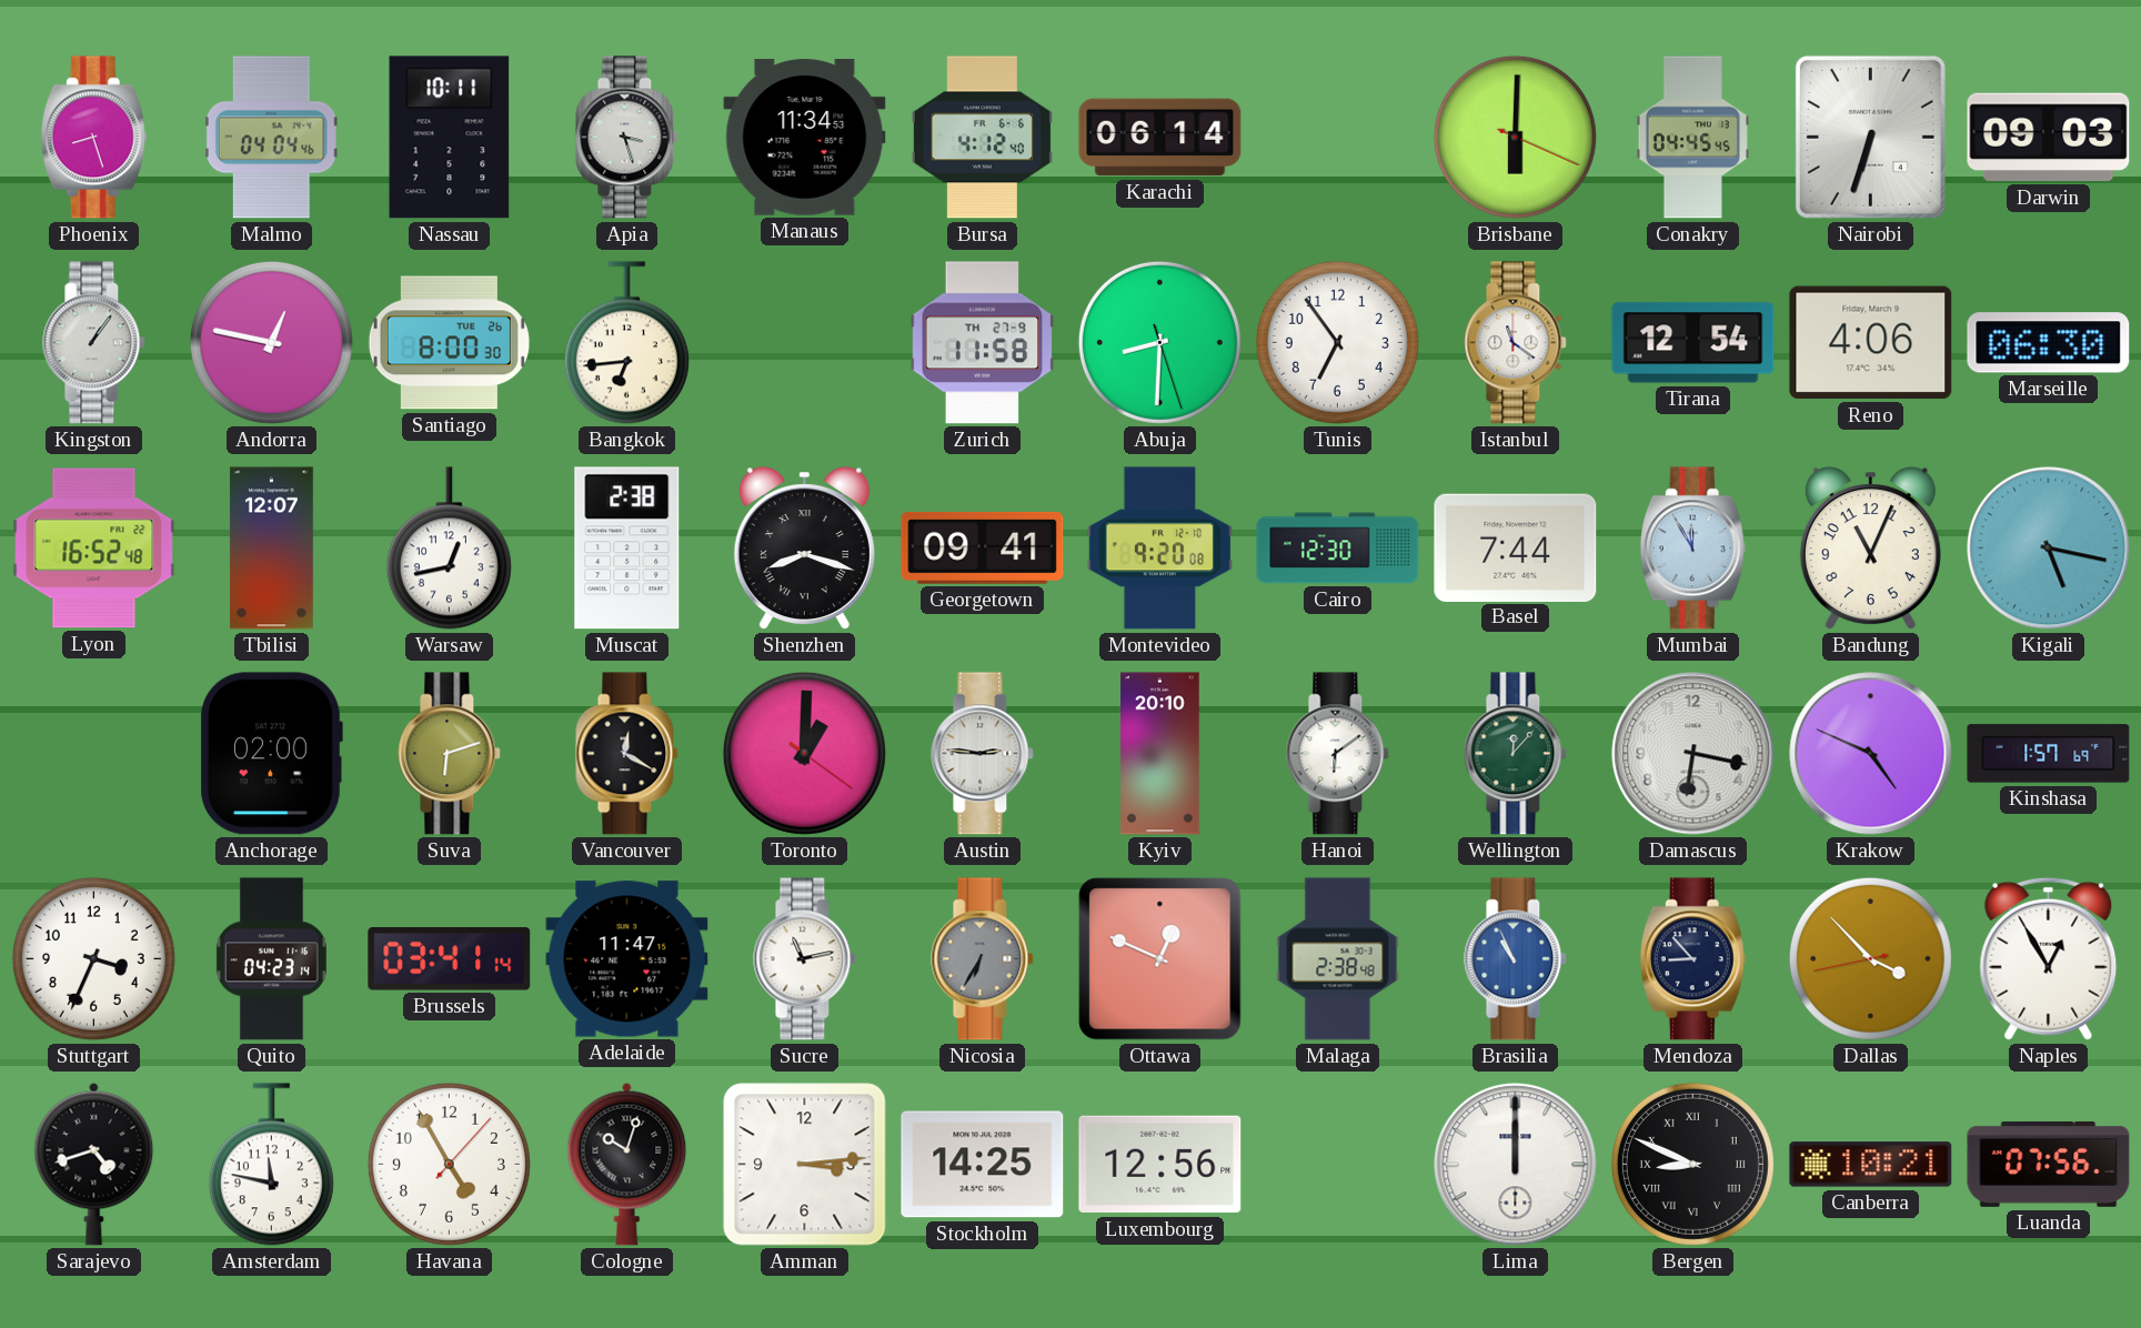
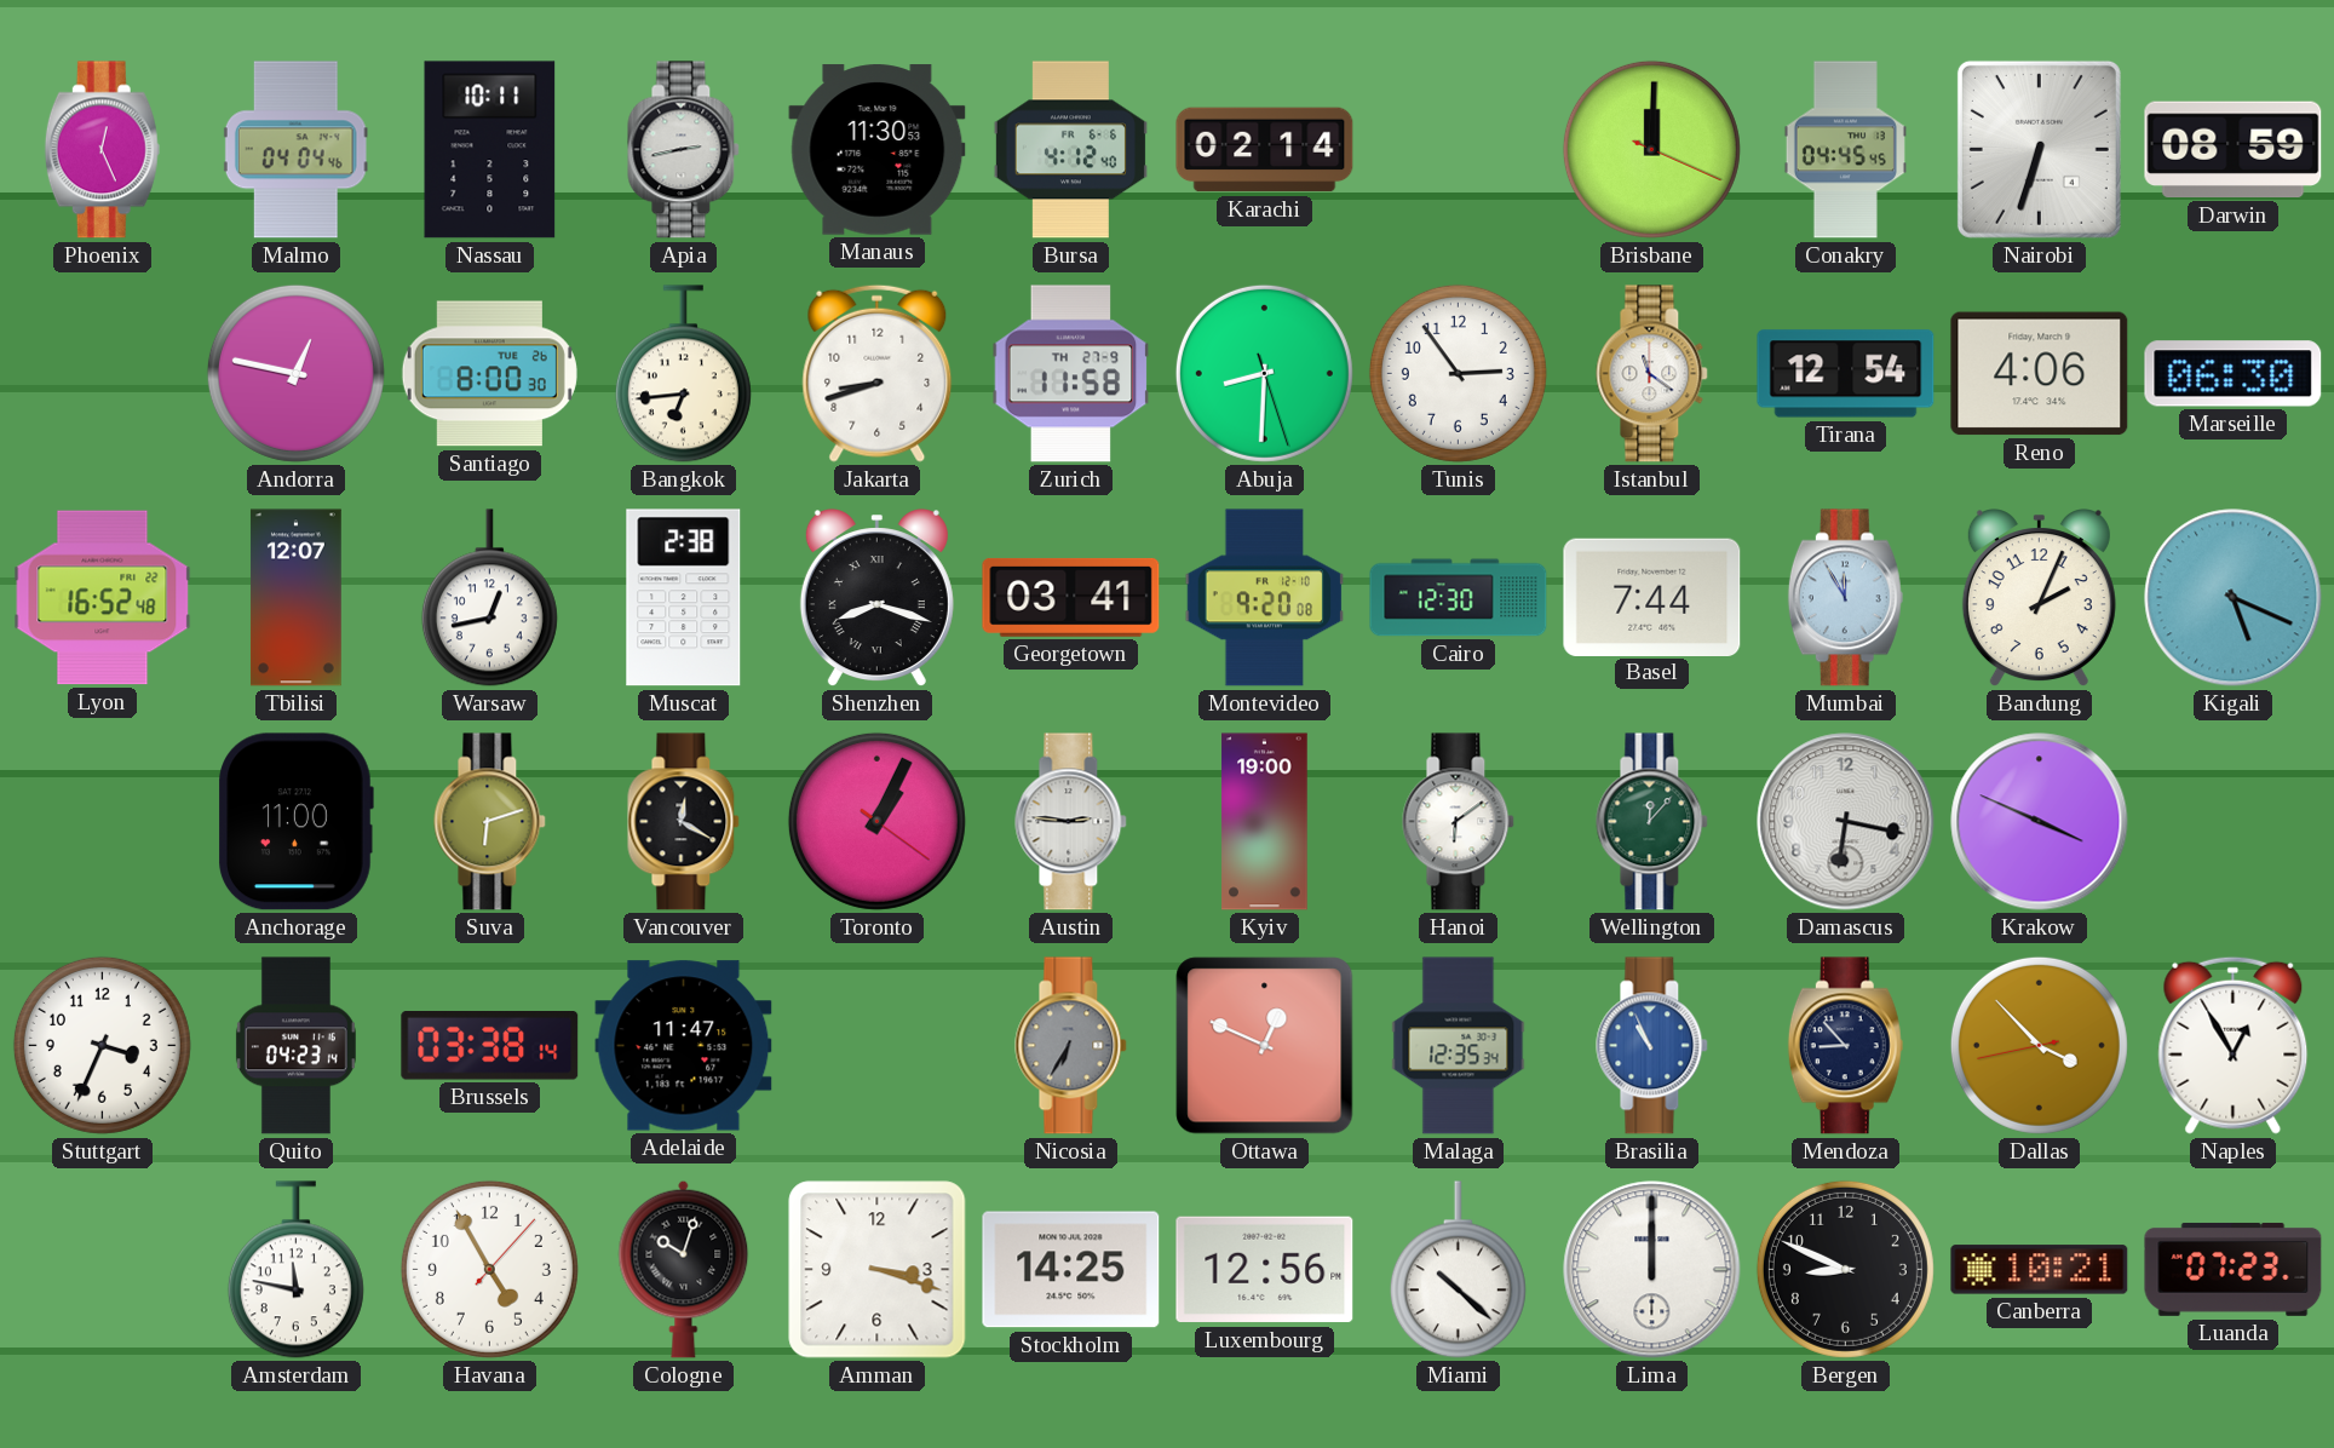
Phoenix: 8:27 -> 12:26 (102, 150)
Apia: 3:27 -> 2:43 (684, 150)
Manaus: 11:34 -> 11:30 (878, 150)
Karachi: 06:14 -> 02:14 (1265, 150)
Brisbane: 6:00 -> 12:00 (1651, 149)
Darwin: 09:03 -> 08:59 (2234, 150)
Kingston: 1:06 -> none (94, 343)
Jakarta: none -> 8:42 (878, 373)
Tunis: 6:54 -> 2:54 (1458, 373)
Georgetown: 09:41 -> 03:41 (1071, 597)
Bandung: 11:04 -> 2:04 (2039, 598)
Kigali: 5:17 -> 5:19 (2234, 598)
Anchorage: 02:00 -> 11:00 (295, 822)
Toronto: 1:00 -> 1:04 (876, 821)
Kyiv: 20:10 -> 19:00 (1265, 822)
Krakow: 4:49 -> 3:49 (2040, 822)
Kinshasa: 1:57 -> none (2049, 754)
Brussels: 03:41 -> 03:38 (490, 1046)
Sucre: 11:13 -> none (805, 959)
Malaga: 2:38 -> 12:35 (1459, 1046)
Sarajevo: 4:42 -> none (94, 1164)
Amman: 3:14 -> 3:18 (878, 1270)
Miami: none -> 10:22 (1458, 1270)
Bergen numerals: Roman -> Arabic (1845, 1269)
Luanda: 07:56 -> 07:23 (2234, 1269)
